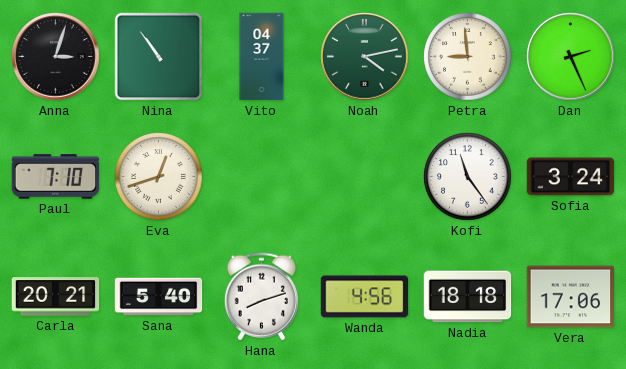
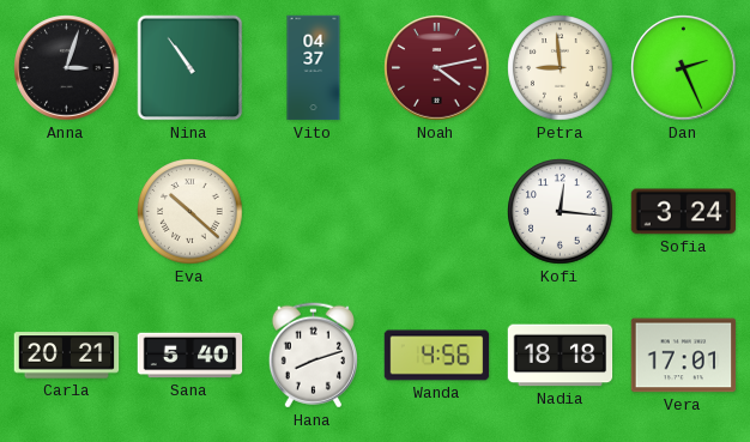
Noah dial: green -> burgundy (437, 68)
Paul: 7:10 -> none (56, 177)
Eva: 12:42 -> 10:22 (190, 212)
Kofi: 11:24 -> 12:16 (561, 212)
Vera: 17:06 -> 17:01 (684, 356)
